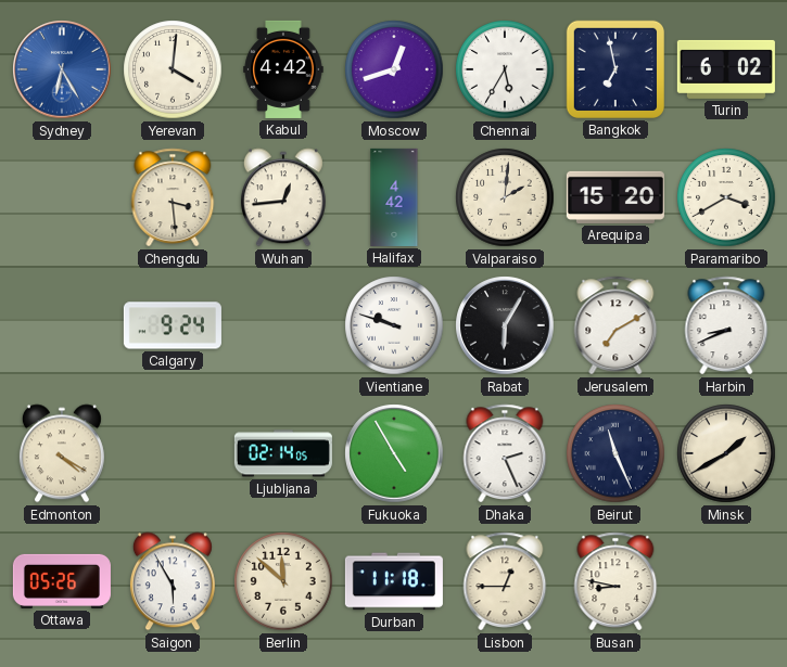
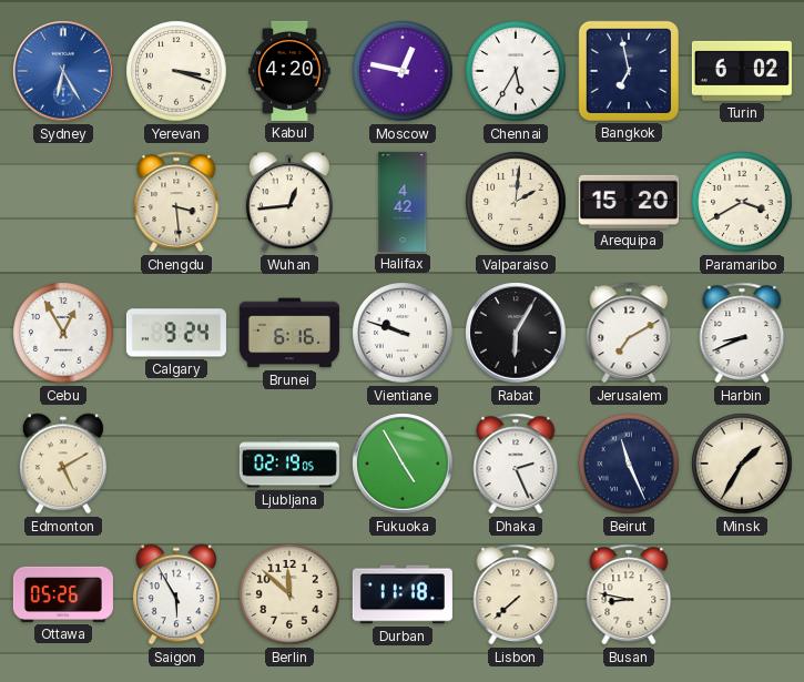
Yerevan: 4:01 -> 3:18 (176, 71)
Kabul: 4:42 -> 4:20 (289, 71)
Moscow: 12:42 -> 12:47 (403, 71)
Cebu: none -> 12:55 (63, 333)
Brunei: none -> 6:16 (289, 333)
Edmonton: 4:20 -> 5:10 (63, 464)
Ljubljana: 02:14 -> 02:19 (289, 464)
Minsk: 1:40 -> 1:35 (742, 464)
Lisbon: 12:45 -> 7:38 (516, 594)
